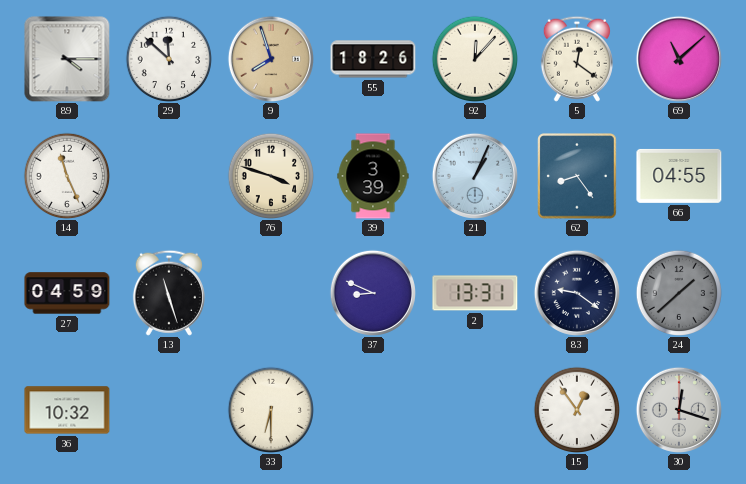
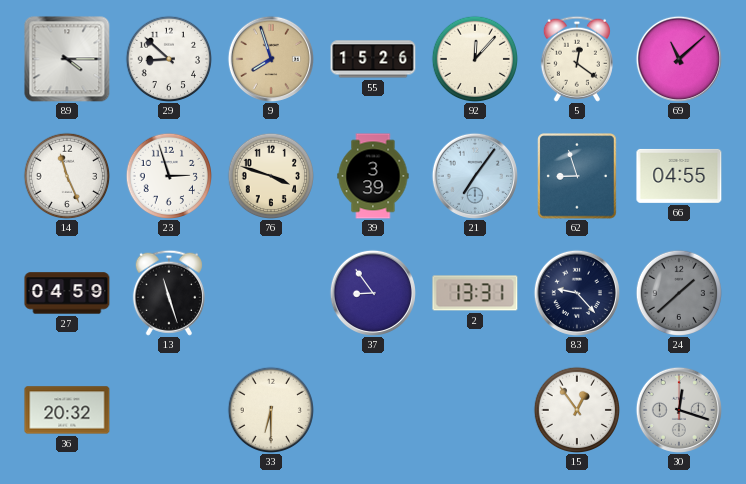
29: 11:52 -> 8:52 (168, 58)
55: 18:26 -> 15:26 (373, 59)
23: none -> 2:57 (168, 175)
21: 1:04 -> 7:06 (475, 176)
62: 8:24 -> 8:57 (577, 176)
37: 8:49 -> 8:54 (373, 293)
83: 9:21 -> 9:23 (577, 293)
36: 10:32 -> 20:32 (67, 410)
